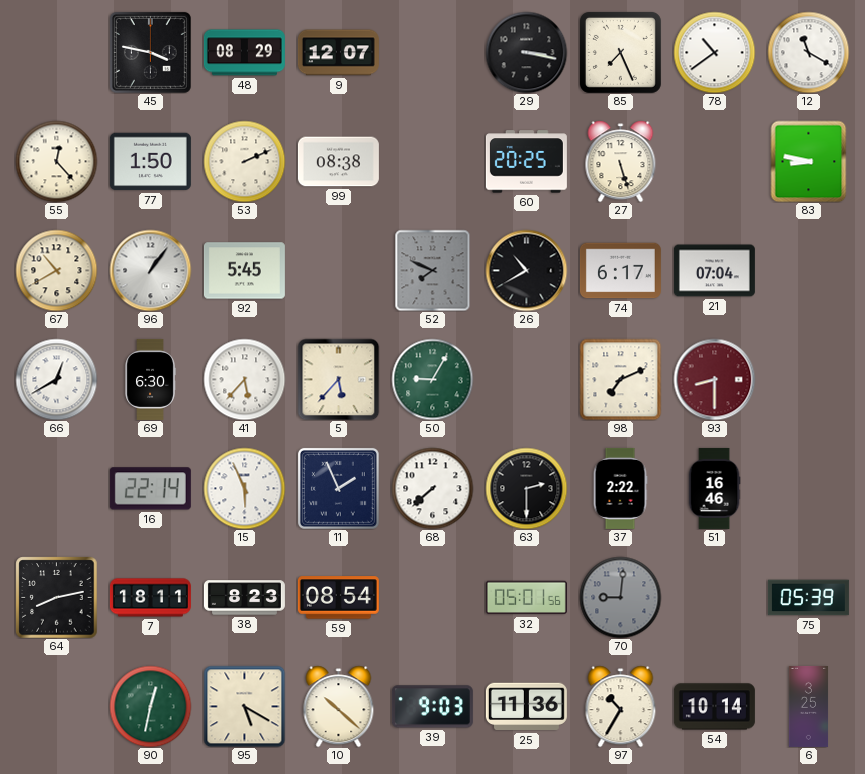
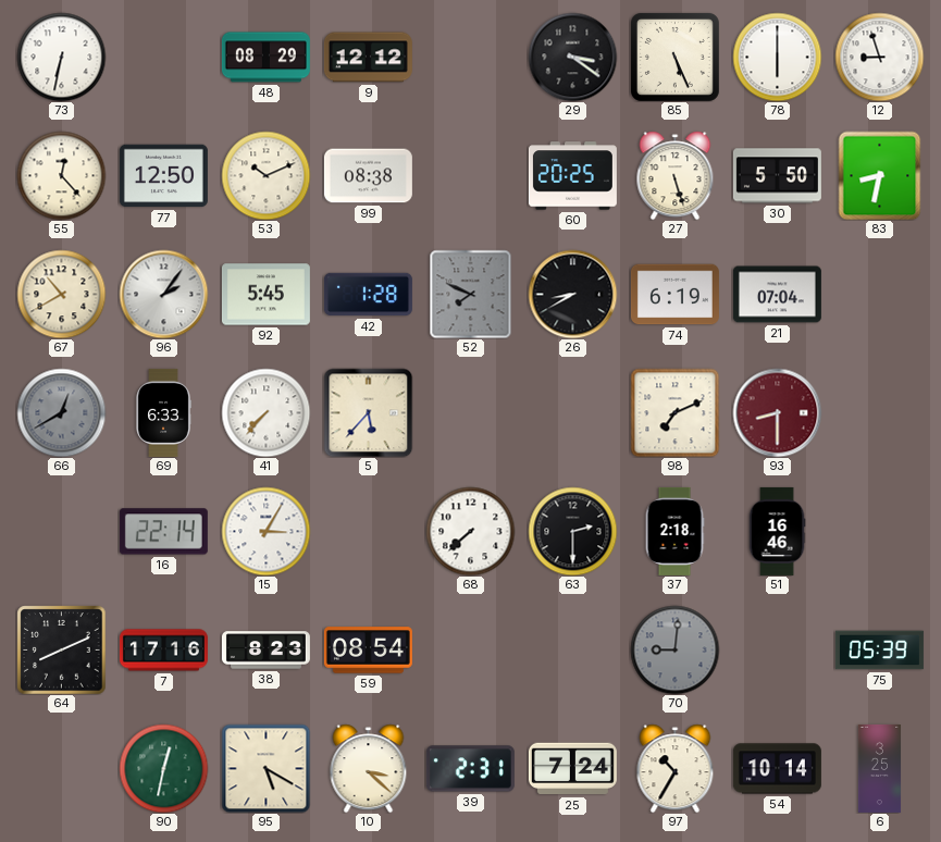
73: none -> 6:32 (61, 57)
45: 3:47 -> none (150, 52)
9: 12:07 -> 12:12 (368, 58)
29: 3:17 -> 3:21 (572, 57)
85: 7:26 -> 5:26 (674, 57)
78: 10:39 -> 6:00 (777, 57)
12: 11:20 -> 8:57 (879, 57)
77: 1:50 -> 12:50 (163, 176)
53: 2:11 -> 10:11 (265, 175)
30: none -> 5:50 (777, 176)
83: 8:47 -> 8:32 (880, 175)
96: 1:06 -> 2:06 (163, 294)
42: none -> 1:28 (368, 295)
26: 10:40 -> 8:40 (572, 294)
74: 6:17 -> 6:19 (674, 295)
66 dial: white -> grey (61, 412)
69: 6:30 -> 6:33 (163, 412)
41: 5:37 -> 7:37 (265, 412)
50: 9:05 -> none (432, 379)
15: 5:56 -> 3:05 (265, 531)
11: 1:56 -> none (338, 488)
37: 2:22 -> 2:18 (674, 531)
64: 8:13 -> 8:11 (61, 649)
7: 18:11 -> 17:16 (163, 651)
32: 05:01 -> none (526, 598)
10: 10:22 -> 3:22 (369, 768)
39: 9:03 -> 2:31 (470, 769)
25: 11:36 -> 7:24 (572, 769)
